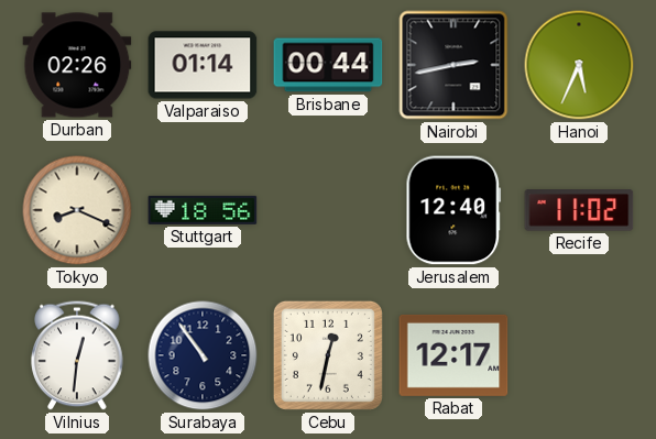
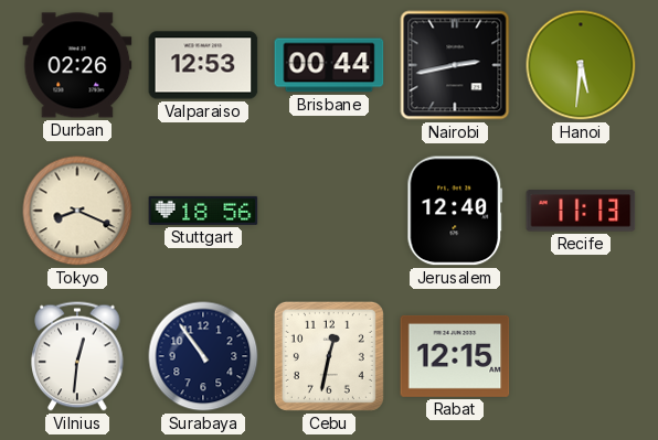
Valparaiso: 01:14 -> 12:53 (203, 65)
Hanoi: 5:34 -> 5:31 (581, 65)
Recife: 11:02 -> 11:13 (581, 211)
Rabat: 12:17 -> 12:15 (455, 356)
